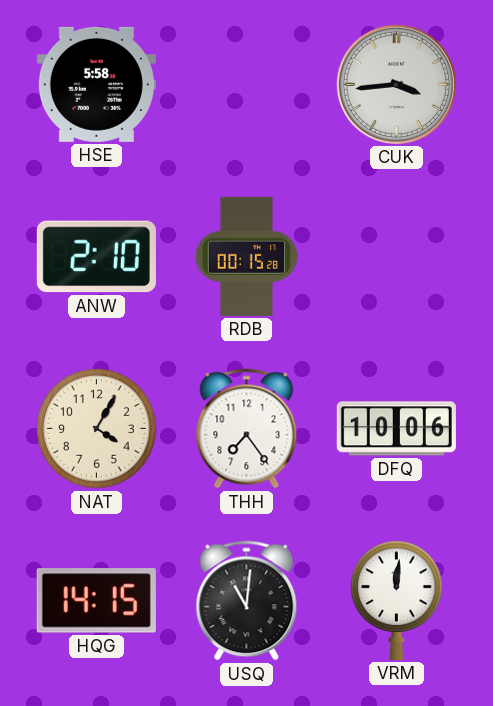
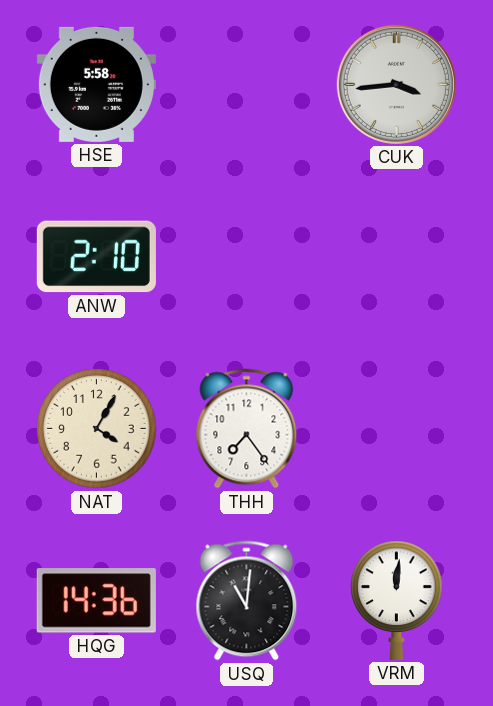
RDB: 00:15 -> none (246, 256)
DFQ: 10:06 -> none (396, 429)
HQG: 14:15 -> 14:36 (96, 601)
